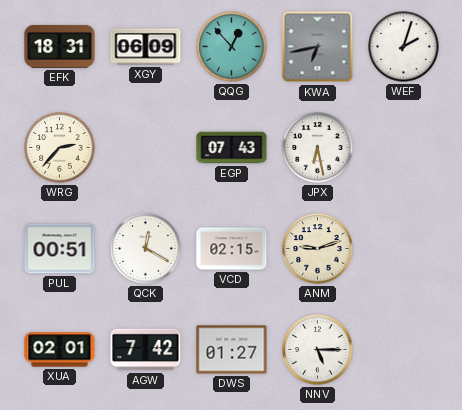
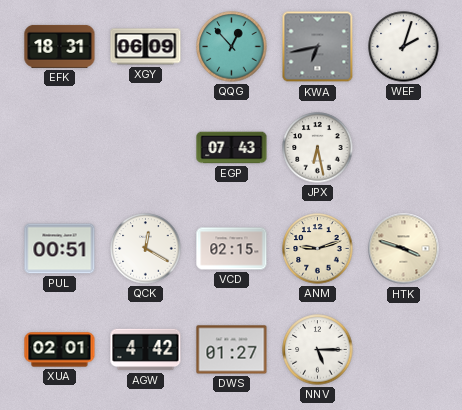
WRG: 2:37 -> none (60, 148)
HTK: none -> 3:48 (404, 249)
AGW: 7:42 -> 4:42 (146, 350)
